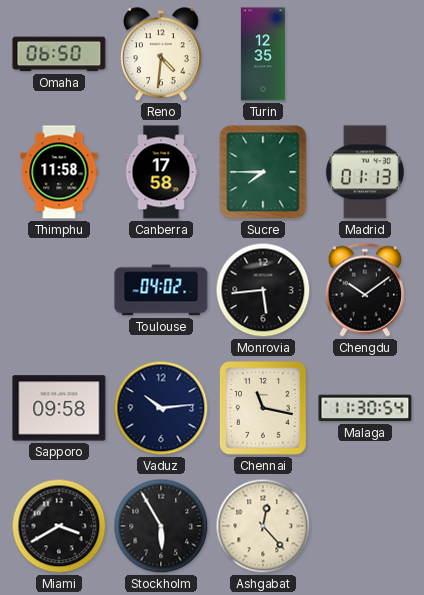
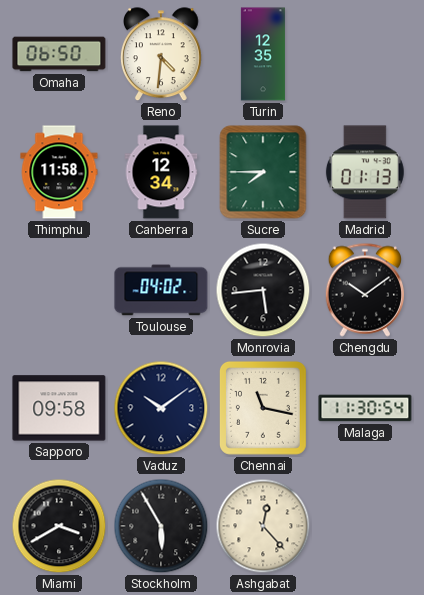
Canberra: 17:58 -> 12:34 (161, 172)
Vaduz: 10:14 -> 10:09 (161, 408)
